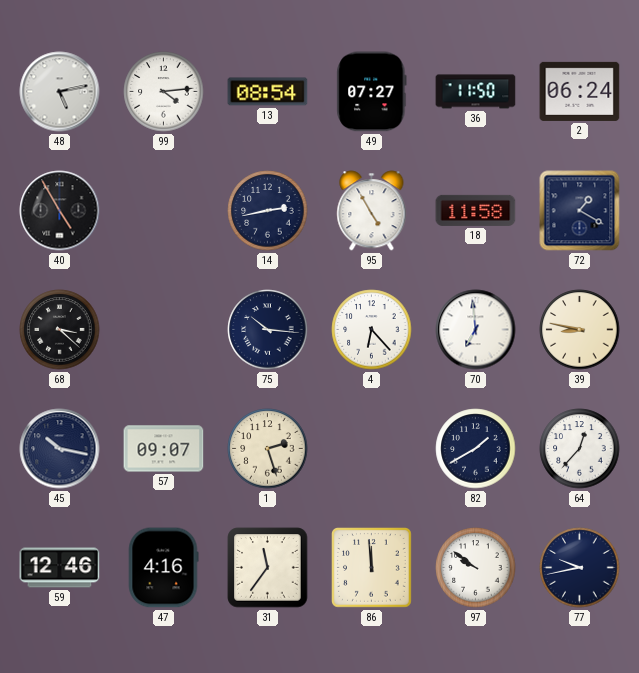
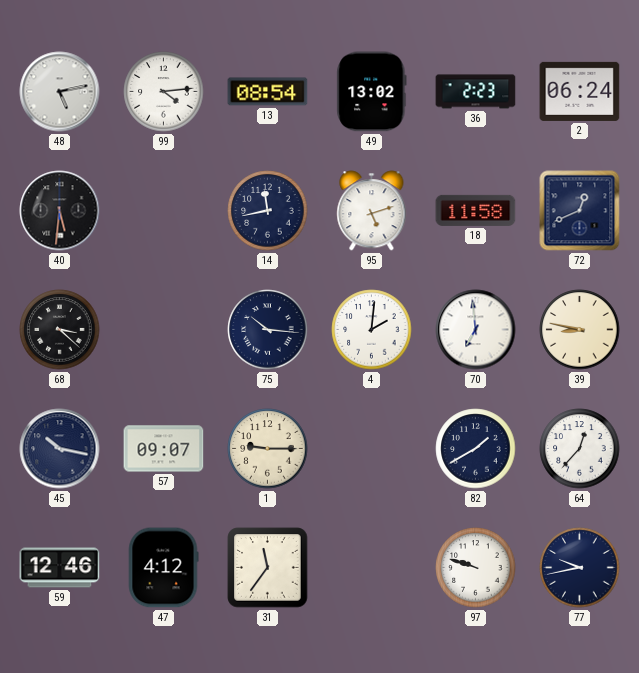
49: 07:27 -> 13:02 (372, 92)
36: 11:50 -> 2:23 (476, 92)
40: 4:55 -> 5:31 (60, 211)
14: 2:43 -> 11:43 (268, 211)
95: 4:55 -> 5:12 (372, 211)
72: 1:20 -> 12:41 (580, 211)
4: 6:23 -> 2:01 (372, 330)
1: 2:27 -> 9:15 (268, 449)
47: 4:16 -> 4:12 (163, 568)
86: 11:59 -> none (372, 568)
97: 9:51 -> 9:48 (476, 568)
